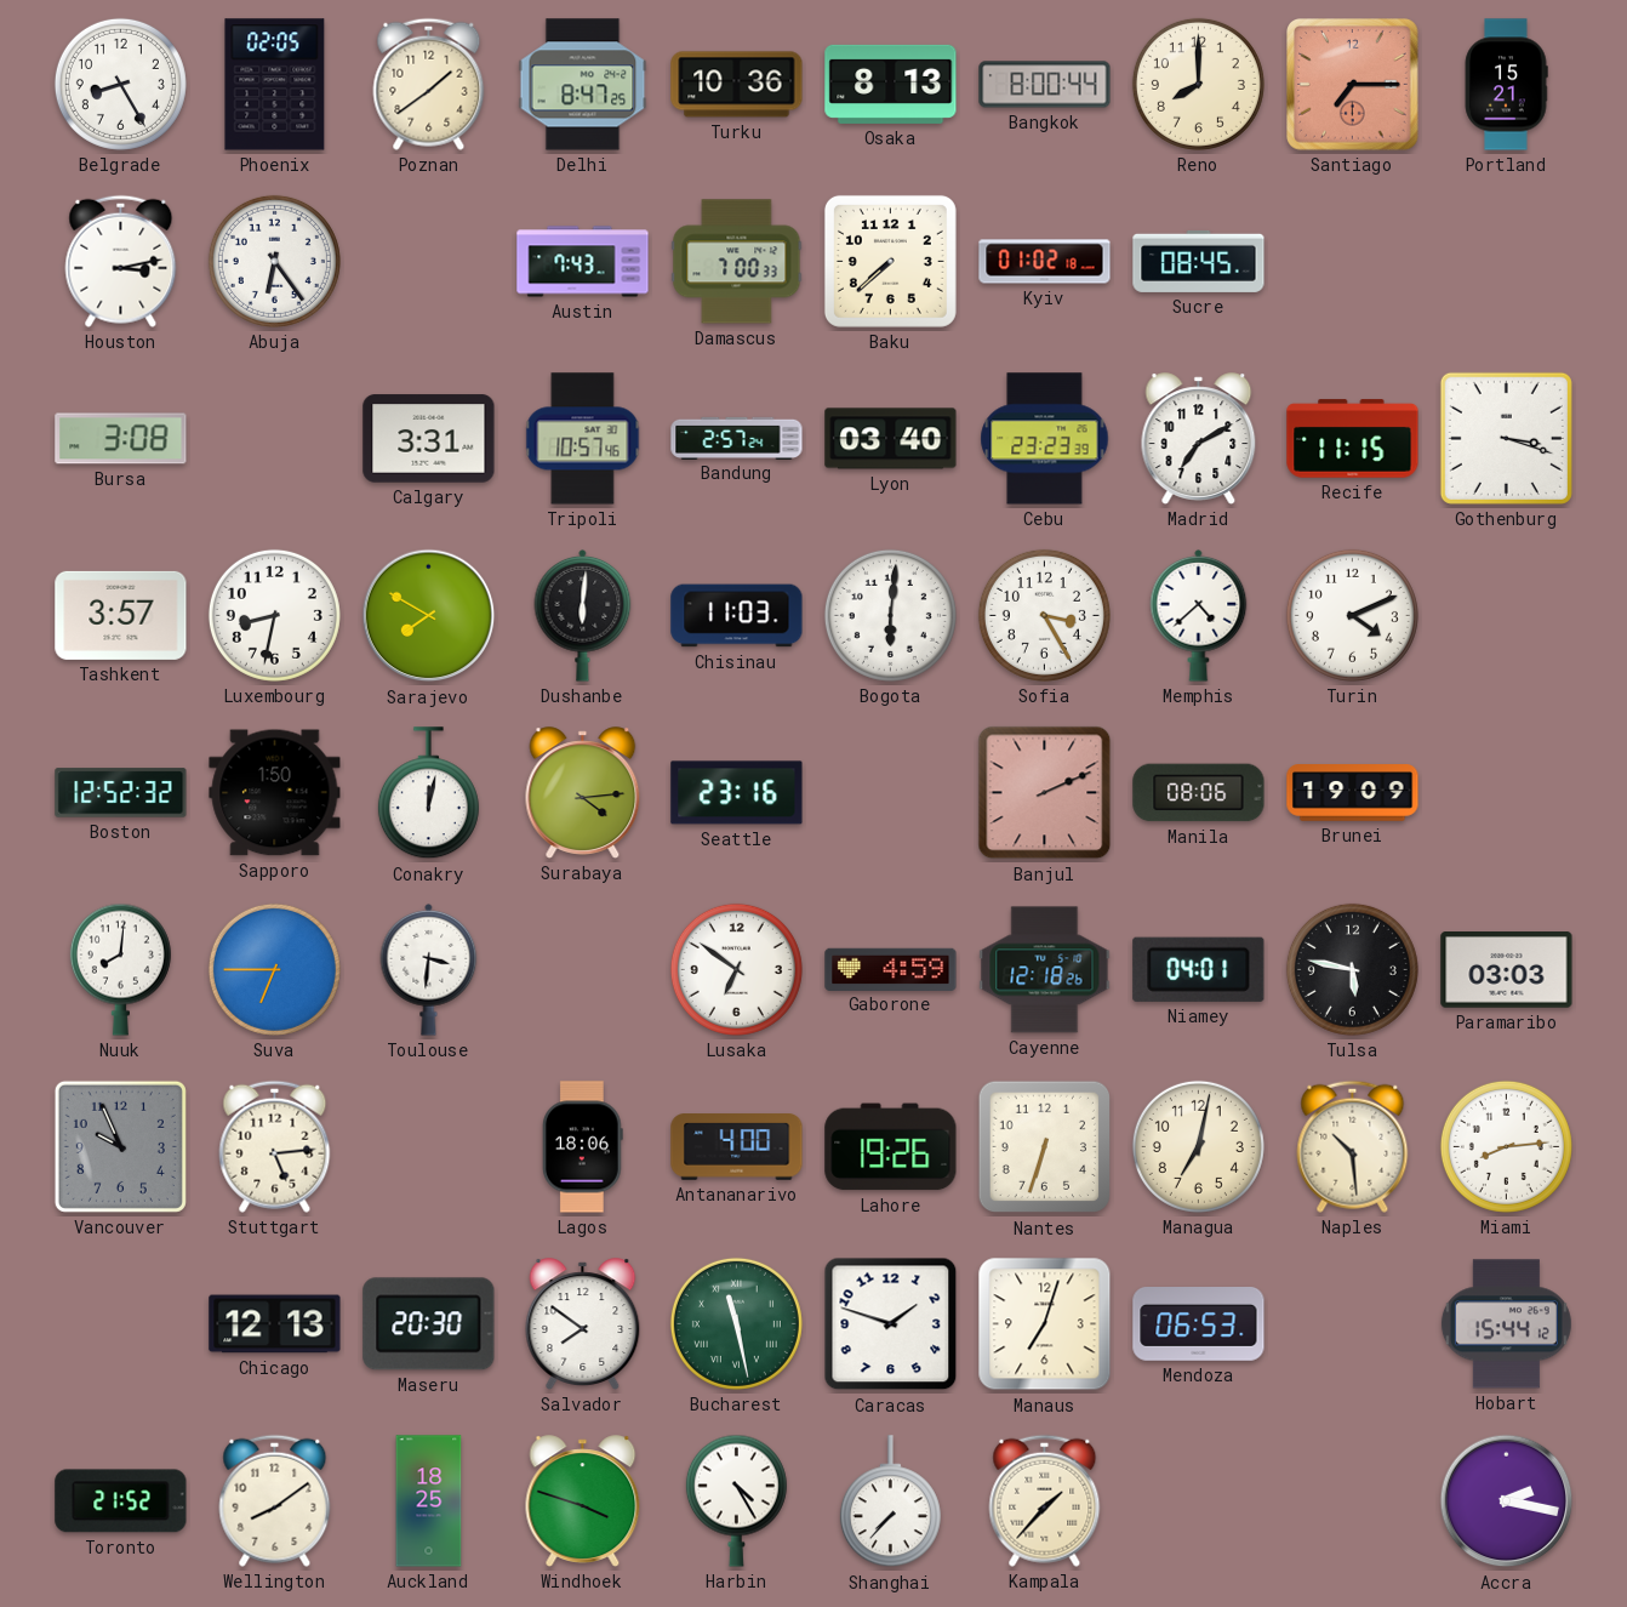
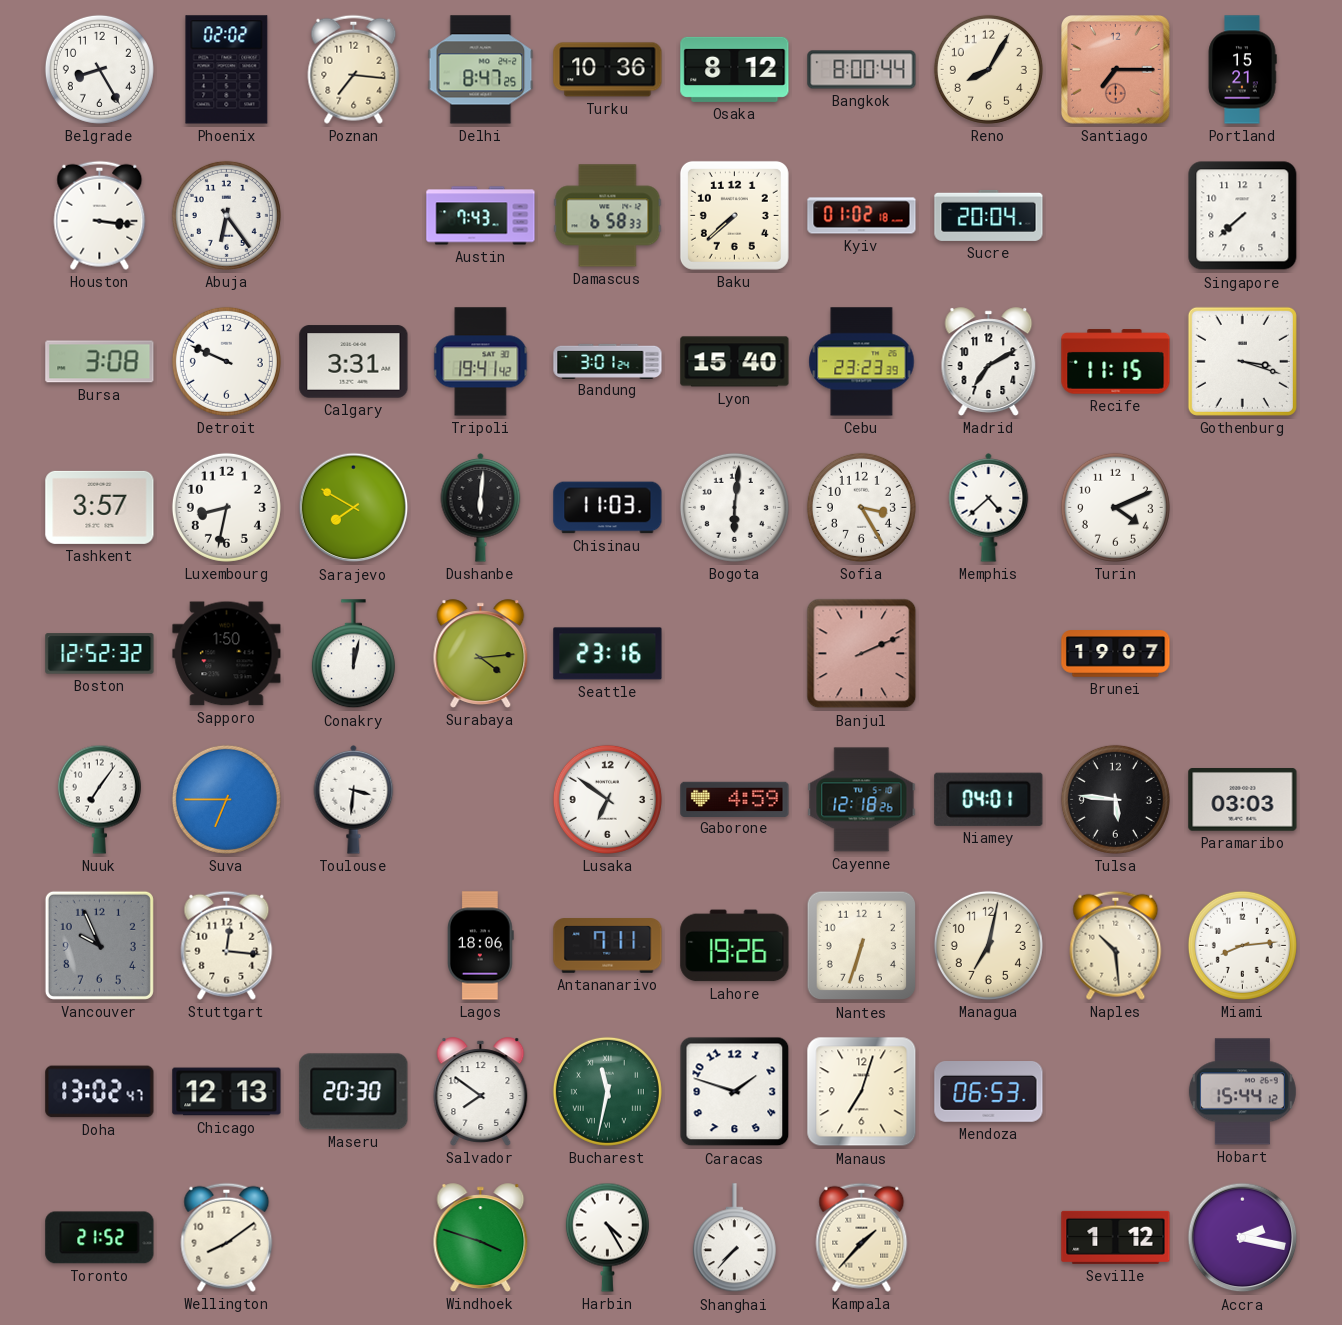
Phoenix: 02:05 -> 02:02 (227, 70)
Poznan: 1:39 -> 7:16 (354, 69)
Osaka: 8:13 -> 8:12 (735, 69)
Reno: 8:00 -> 8:05 (988, 69)
Houston: 3:13 -> 3:16 (100, 215)
Damascus: 7:00 -> 6:58 (608, 216)
Sucre: 08:45 -> 20:04 (989, 215)
Singapore: none -> 7:38 (1243, 216)
Detroit: none -> 9:49 (226, 361)
Tripoli: 10:57 -> 19:41 (481, 362)
Bandung: 2:57 -> 3:01 (608, 361)
Lyon: 03:40 -> 15:40 (735, 362)
Manila: 08:06 -> none (1199, 793)
Brunei: 19:09 -> 19:07 (1116, 654)
Nuuk: 8:01 -> 7:06 (99, 799)
Tulsa: 5:47 -> 5:46 (1115, 799)
Stuttgart: 5:14 -> 12:16 (227, 945)
Antananarivo: 4:00 -> 7:11 (608, 946)
Doha: none -> 13:02 (100, 1092)
Bucharest: 11:28 -> 11:32 (607, 1091)
Auckland: 18:25 -> none (429, 1501)
Seville: none -> 1:12 (1116, 1237)
